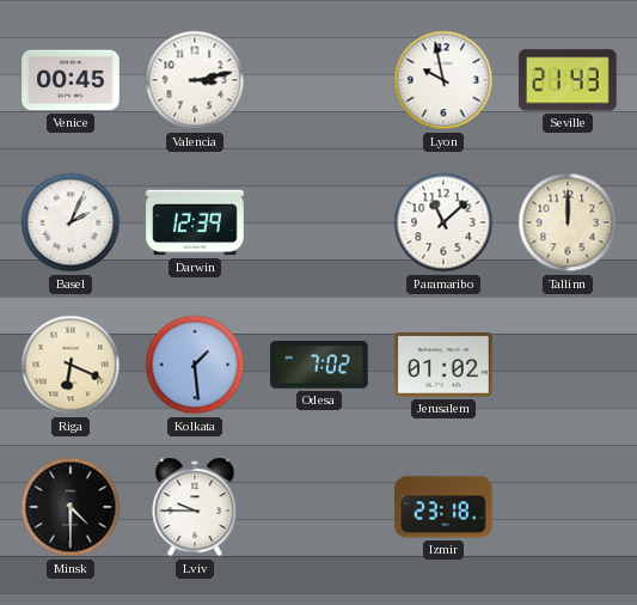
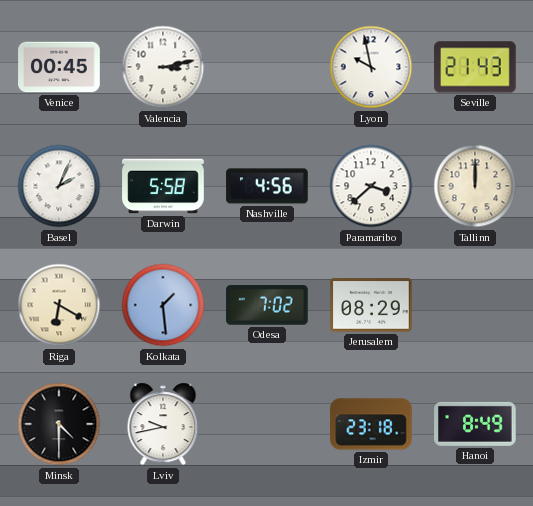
Darwin: 12:39 -> 5:58 (163, 186)
Nashville: none -> 4:56 (267, 186)
Paramaribo: 11:08 -> 3:38 (371, 186)
Riga: 6:19 -> 6:20 (59, 305)
Jerusalem: 01:02 -> 08:29 (371, 305)
Lviv: 9:45 -> 9:43 (163, 424)
Hanoi: none -> 8:49 (475, 424)
